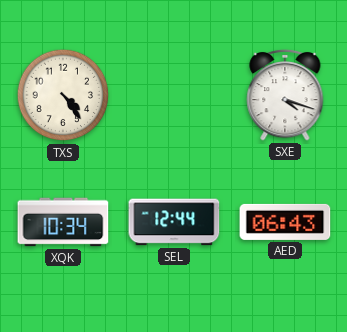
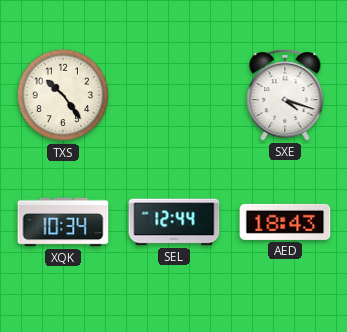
TXS: 4:24 -> 10:24 (63, 95)
AED: 06:43 -> 18:43 (285, 222)
